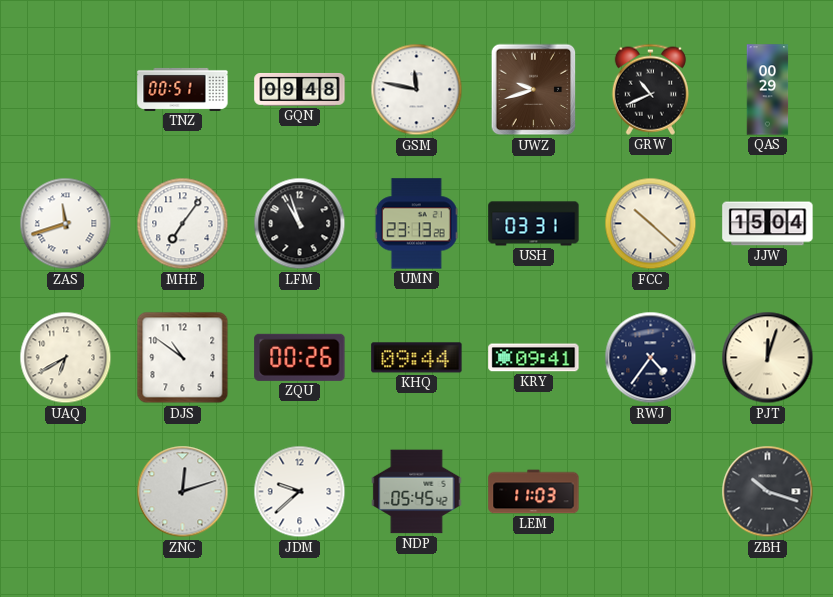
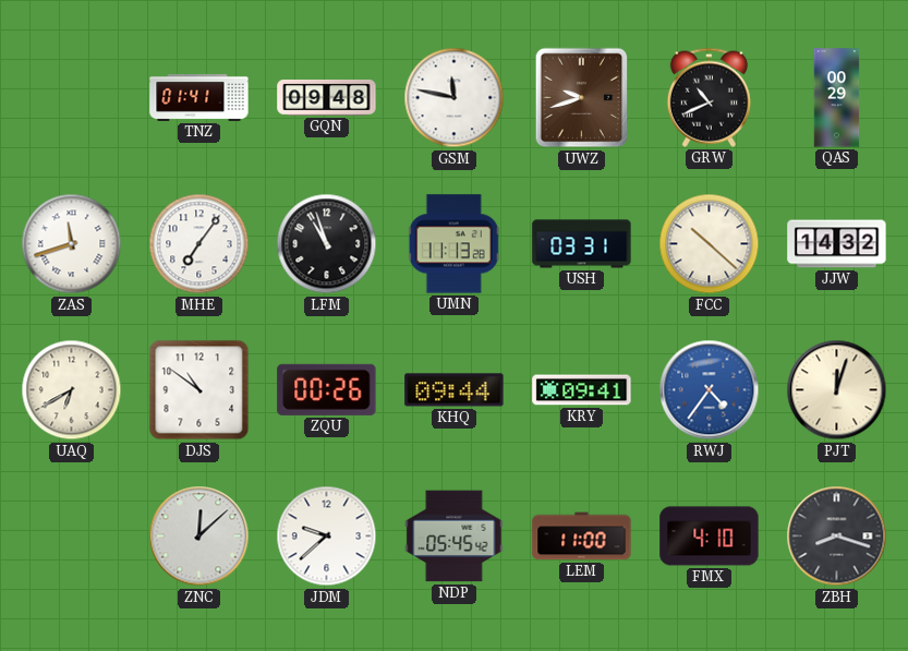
TNZ: 00:51 -> 01:41 (199, 97)
UMN: 23:13 -> 11:13 (453, 244)
JJW: 15:04 -> 14:32 (837, 244)
RWJ dial: navy -> blue (710, 390)
ZNC: 12:12 -> 12:08 (199, 537)
LEM: 11:03 -> 11:00 (582, 537)
FMX: none -> 4:10 (710, 537)
ZBH: 10:18 -> 8:18 (837, 537)
